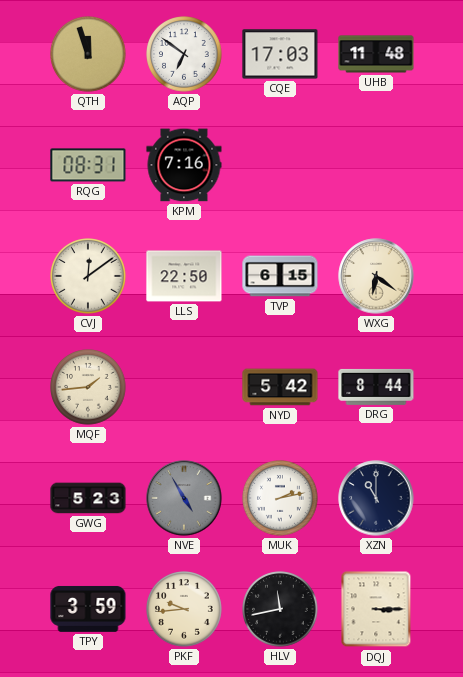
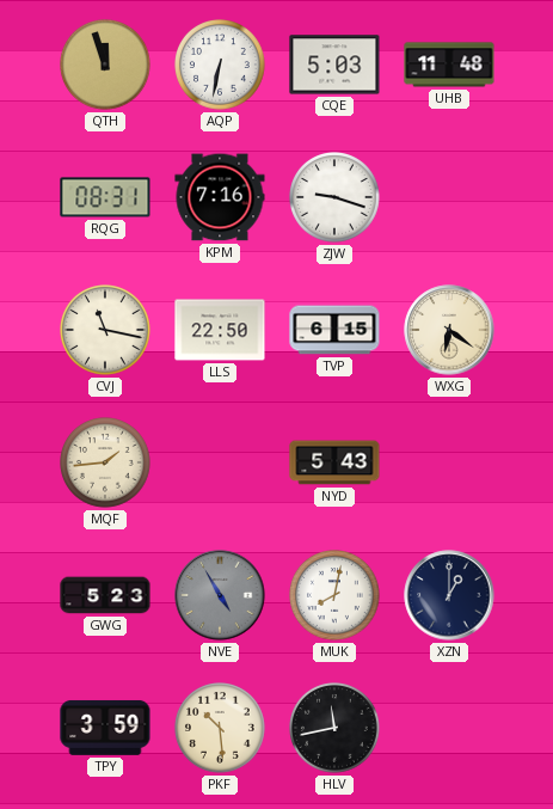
AQP: 6:51 -> 6:32 (221, 66)
CQE: 17:03 -> 5:03 (334, 65)
ZJW: none -> 9:18 (336, 198)
CVJ: 12:09 -> 11:17 (106, 331)
NYD: 5:42 -> 5:43 (334, 462)
DRG: 8:44 -> none (376, 387)
MUK: 2:13 -> 8:02 (336, 596)
XZN: 11:00 -> 1:00 (449, 595)
PKF: 9:44 -> 10:29 (221, 729)
DQJ: 3:15 -> none (376, 609)
